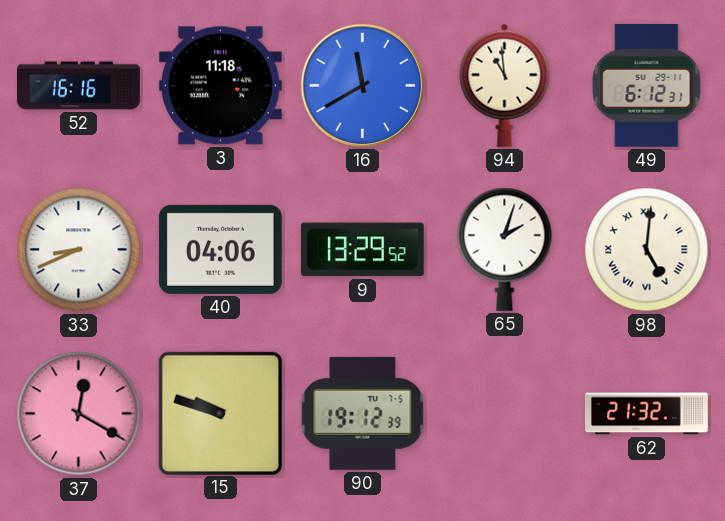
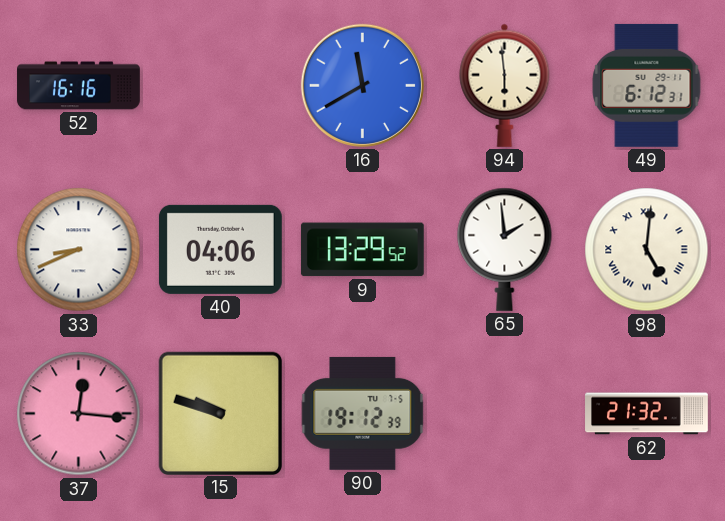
3: 11:18 -> none (220, 86)
94: 10:59 -> 5:59 (505, 85)
65: 2:03 -> 1:59 (505, 249)
37: 12:20 -> 12:16 (79, 414)
